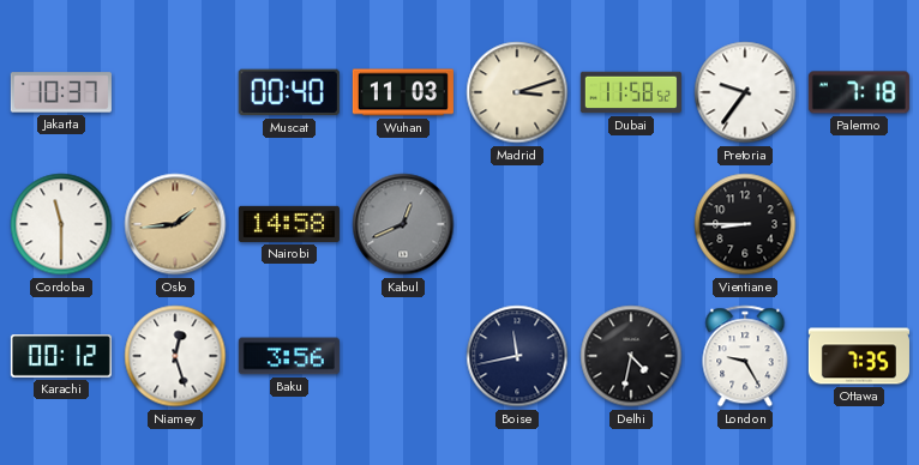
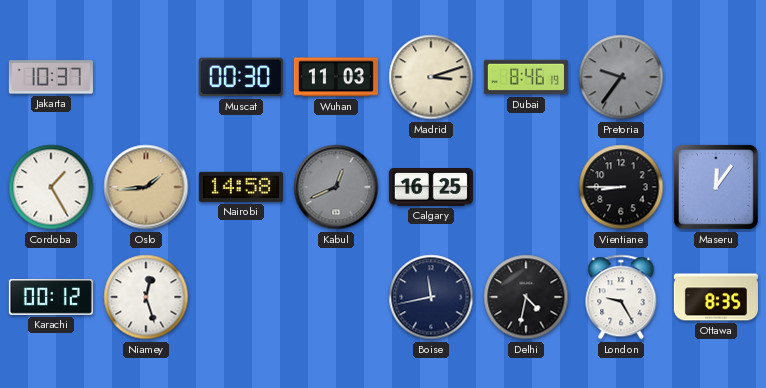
Muscat: 00:40 -> 00:30 (241, 77)
Dubai: 11:58 -> 8:46 (526, 77)
Pretoria dial: white -> grey (621, 77)
Palermo: 7:18 -> none (859, 92)
Cordoba: 11:30 -> 1:25 (51, 187)
Calgary: none -> 16:25 (431, 188)
Maseru: none -> 12:06 (716, 187)
Baku: 3:56 -> none (289, 356)
Ottawa: 7:35 -> 8:35 (716, 297)
